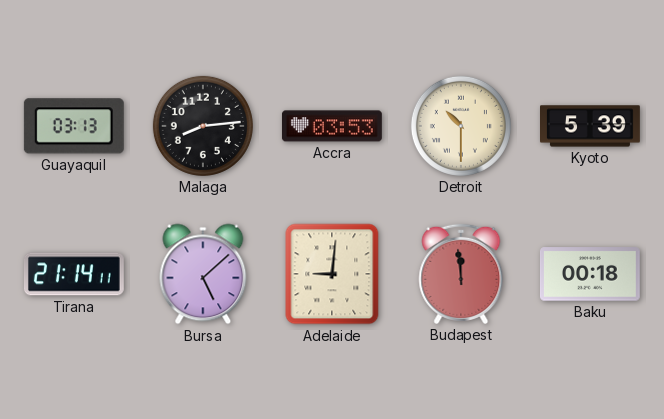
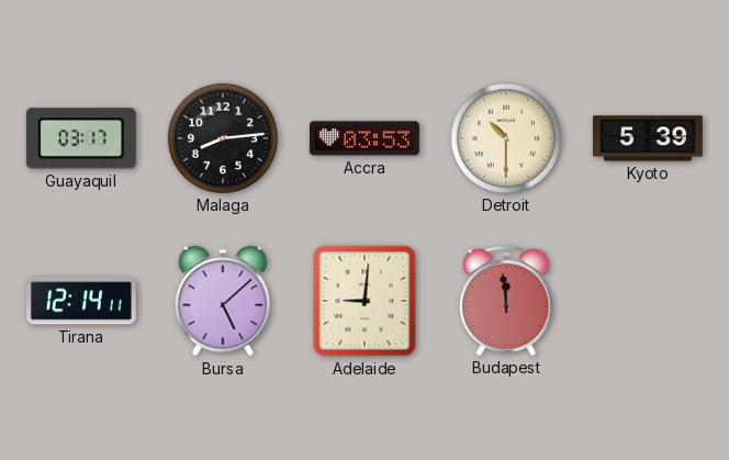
Guayaquil: 03:13 -> 03:17 (81, 138)
Tirana: 21:14 -> 12:14 (81, 301)
Baku: 00:18 -> none (590, 274)
